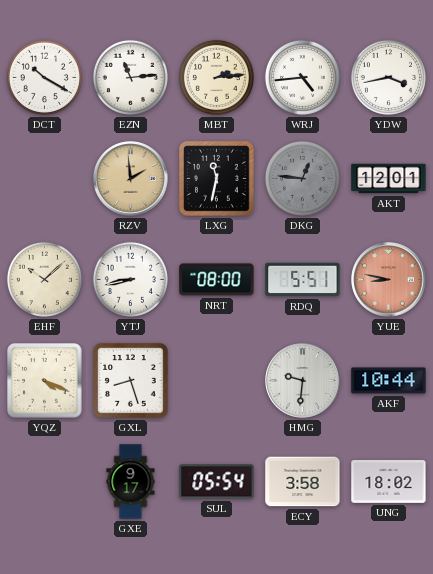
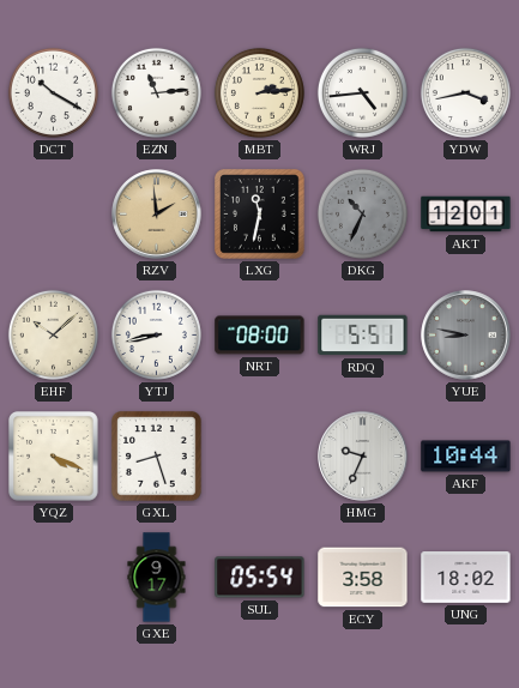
DKG: 12:46 -> 10:34 (362, 213)
YUE dial: salmon -> grey (466, 336)
HMG: 9:31 -> 9:34 (363, 457)
